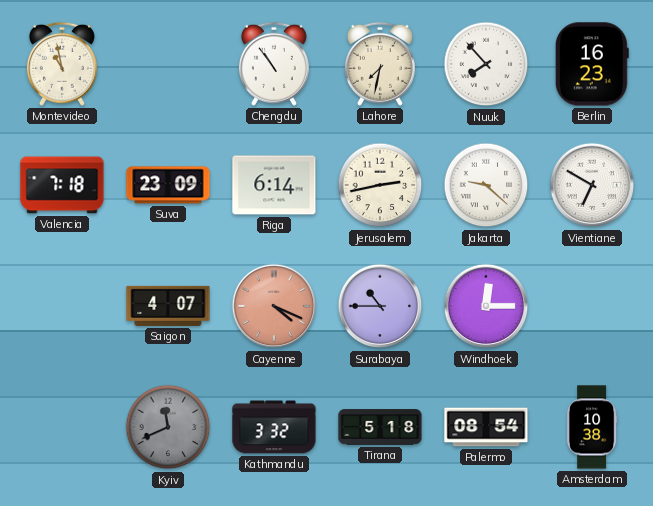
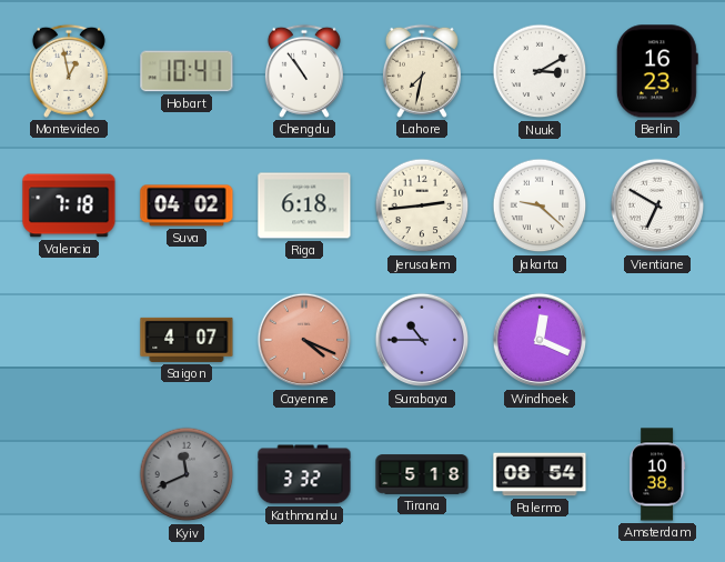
Montevideo: 10:58 -> 12:58 (69, 71)
Hobart: none -> 10:41 (187, 71)
Nuuk: 7:53 -> 3:10 (540, 71)
Suva: 23:09 -> 04:02 (187, 205)
Riga: 6:14 -> 6:18 (304, 205)
Jerusalem: 2:43 -> 2:44 (422, 205)
Windhoek: 12:15 -> 12:19 (540, 340)
